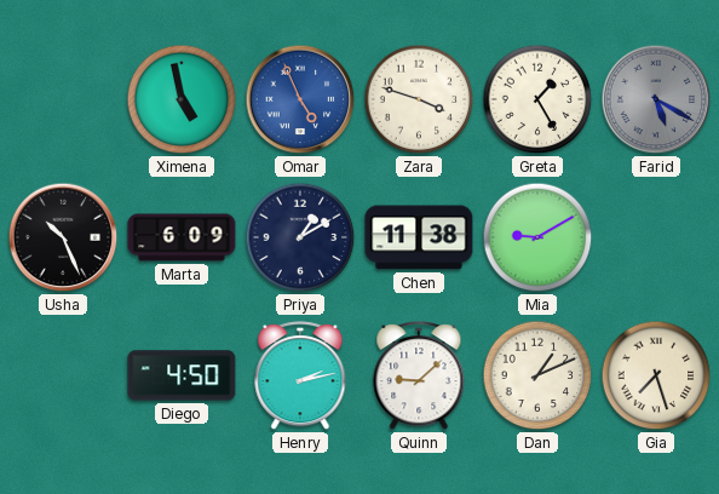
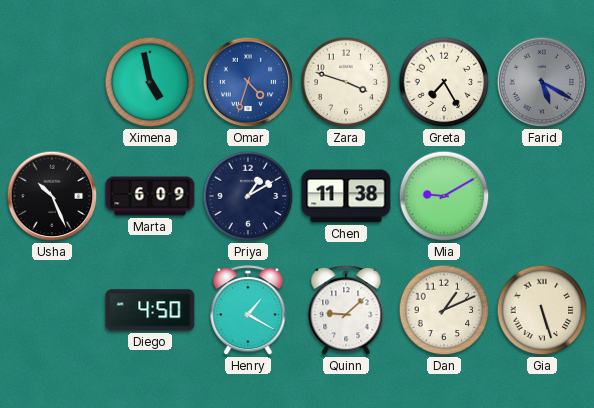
Omar: 4:56 -> 4:33 (248, 82)
Greta: 1:25 -> 7:25 (444, 82)
Henry: 2:13 -> 1:20 (248, 311)
Gia: 7:27 -> 5:27 (542, 310)
